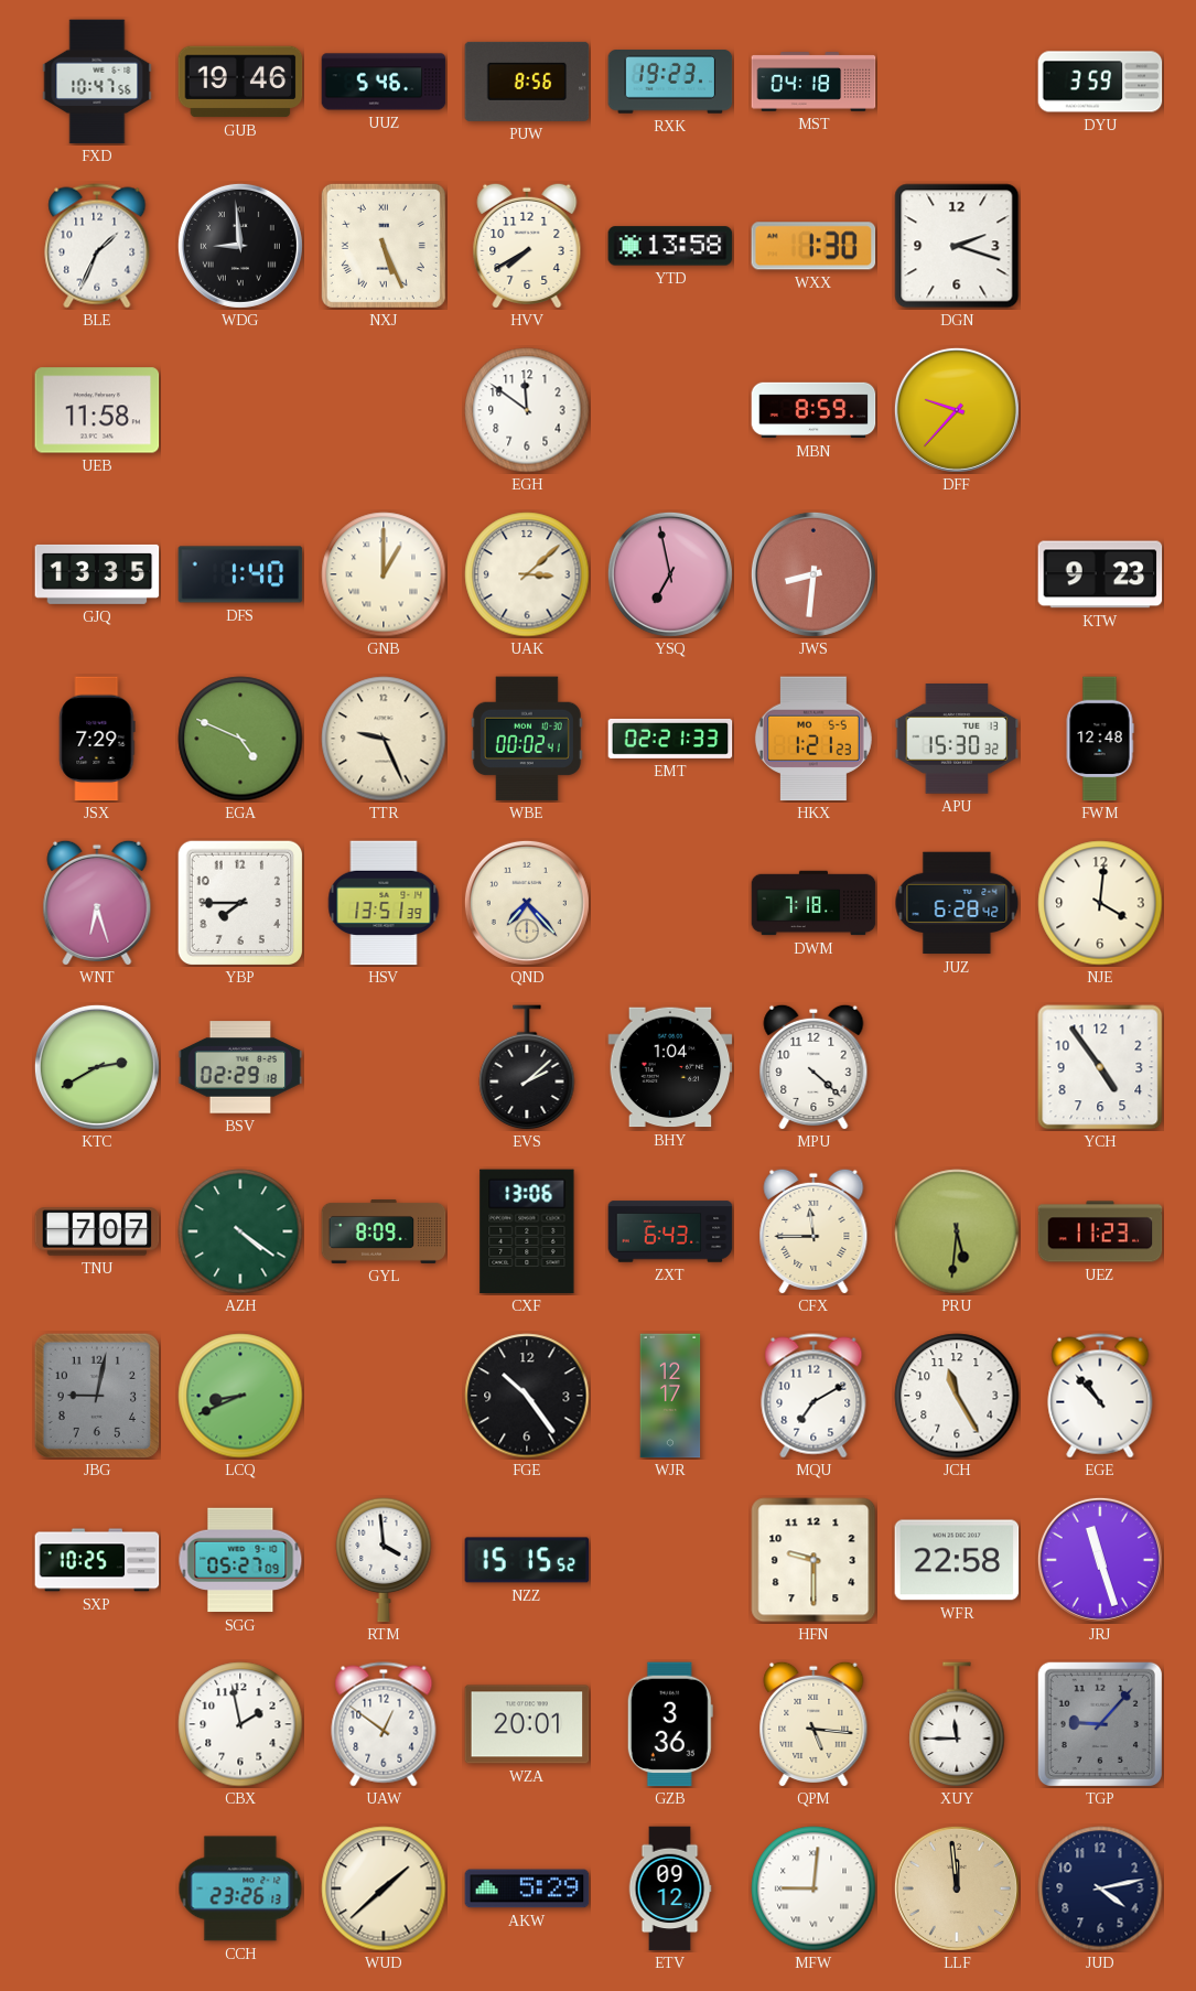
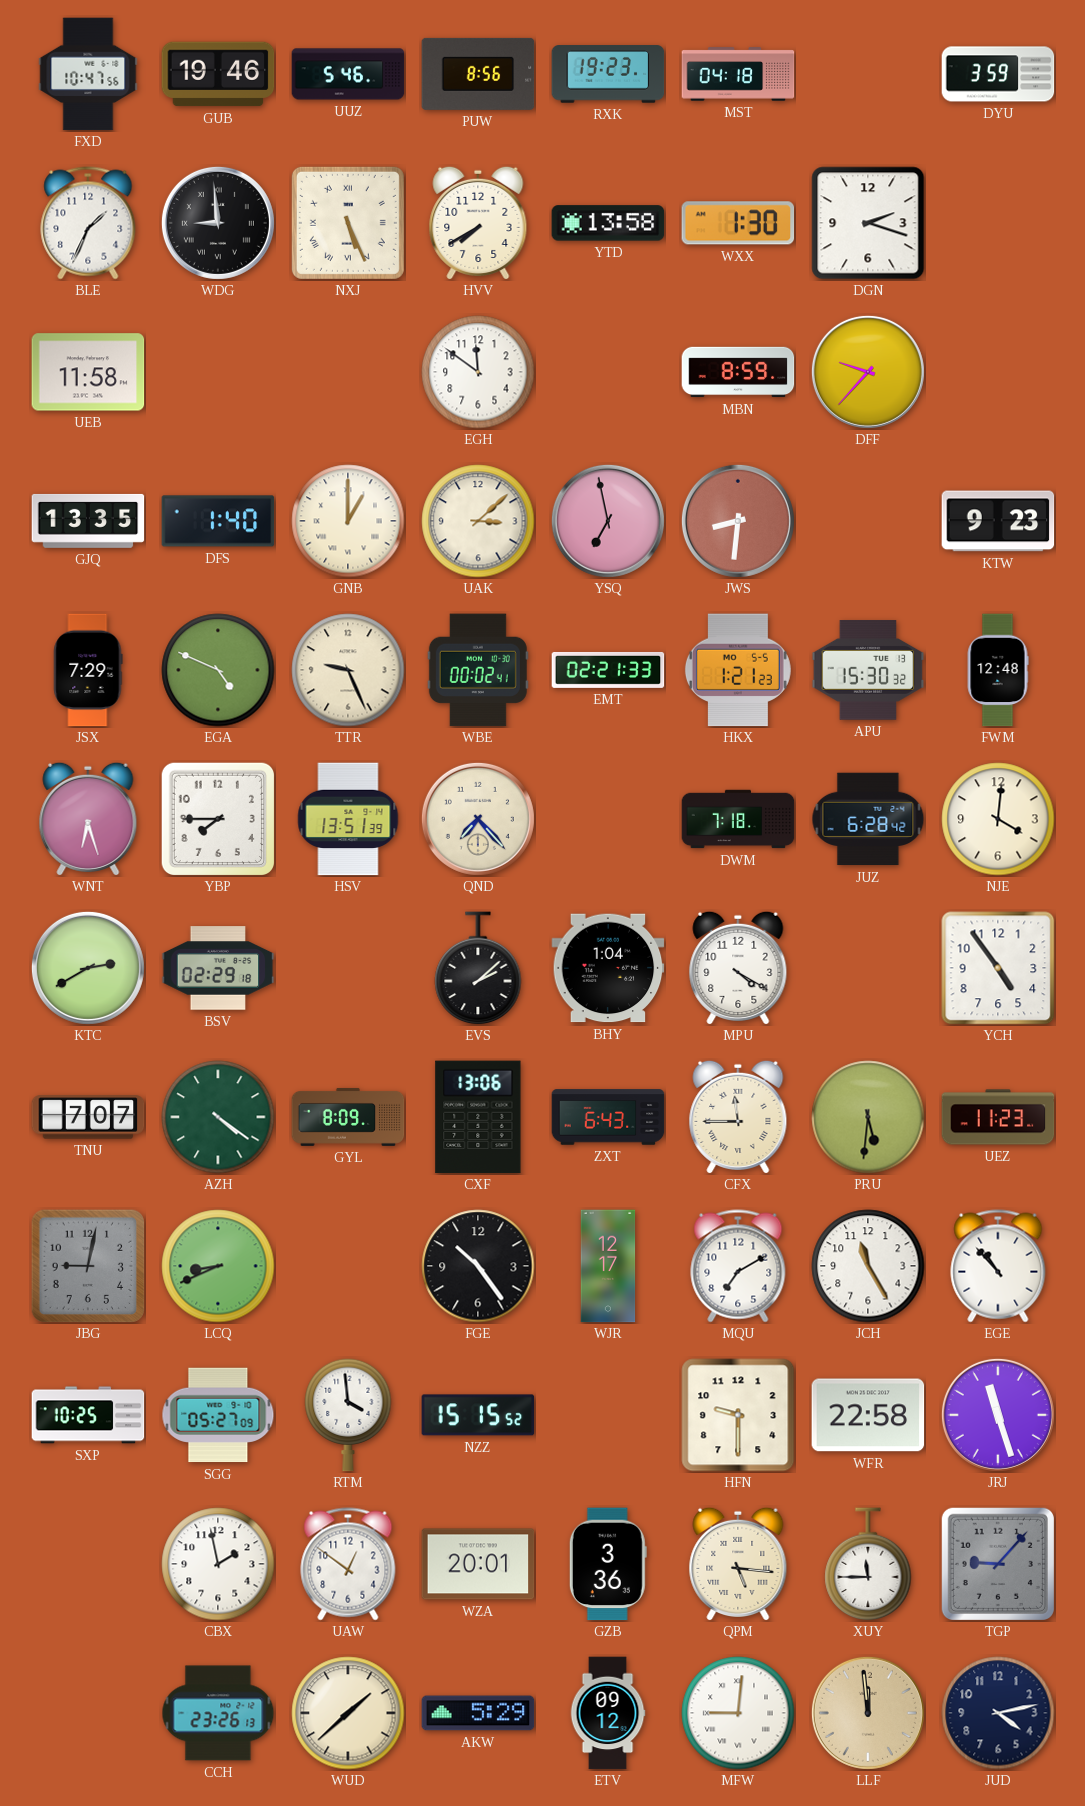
MPU: 4:22 -> 4:20 (738, 967)
